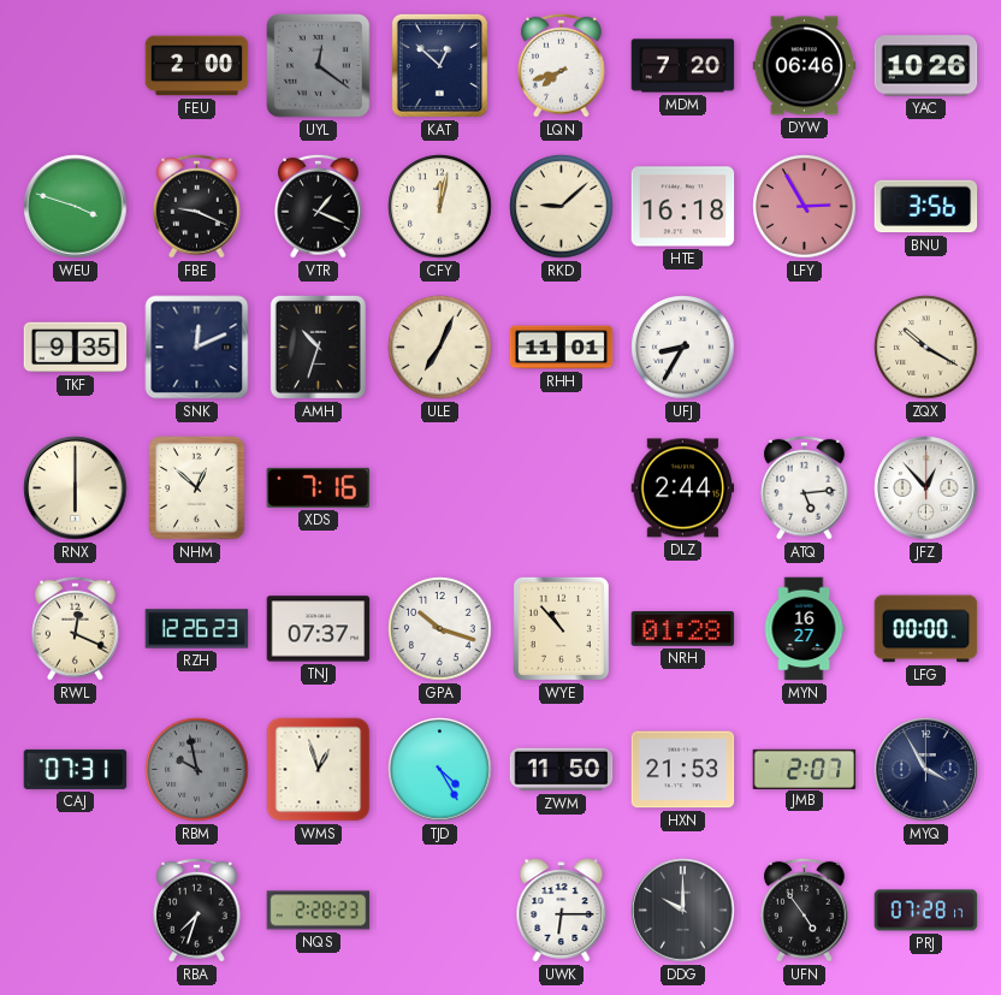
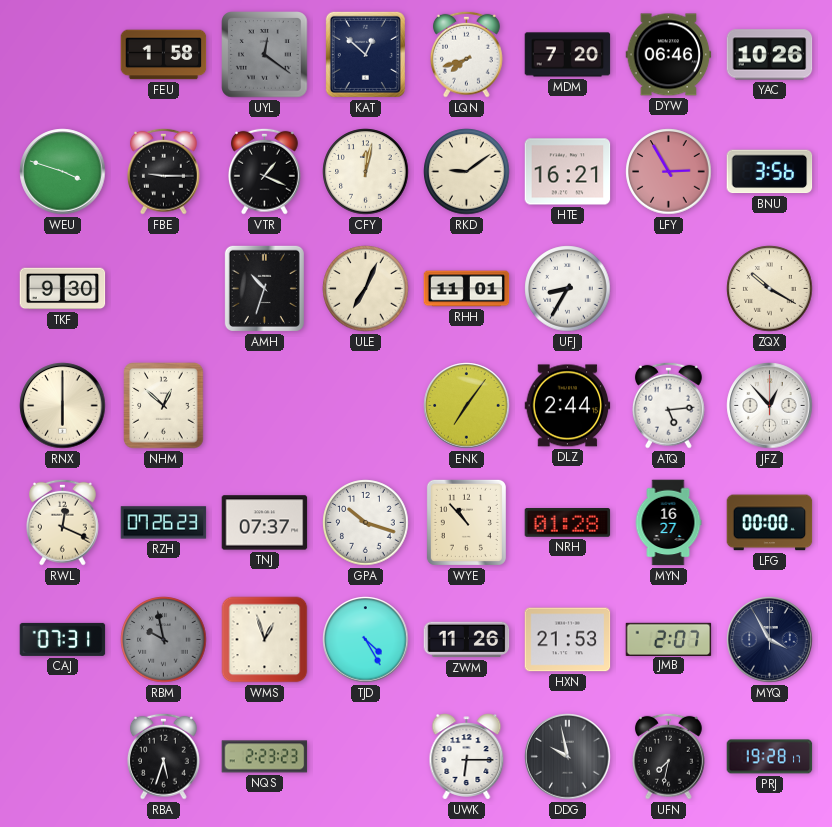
FEU: 2:00 -> 1:58 (164, 55)
FBE: 9:19 -> 9:15 (164, 171)
RKD: 9:08 -> 9:09 (467, 172)
HTE: 16:18 -> 16:21 (568, 172)
TKF: 9:35 -> 9:30 (63, 289)
SNK: 12:11 -> none (197, 348)
XDS: 7:16 -> none (319, 487)
ENK: none -> 7:06 (467, 406)
RZH: 12:26 -> 07:26 (164, 523)
ZWM: 11:50 -> 11:26 (467, 640)
RBA: 7:33 -> 5:33 (164, 756)
NQS: 2:28 -> 2:23 (265, 757)
DDG: 10:00 -> 9:58 (568, 757)
UFN: 4:54 -> 7:32 (669, 756)
PRJ: 07:28 -> 19:28 (770, 757)
